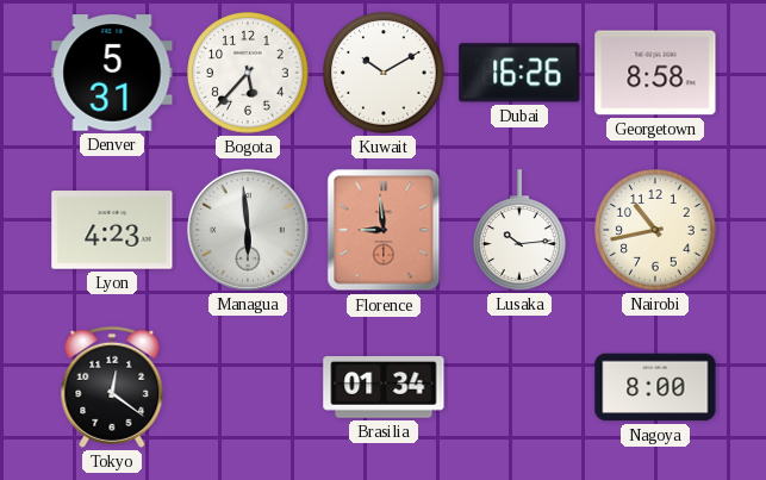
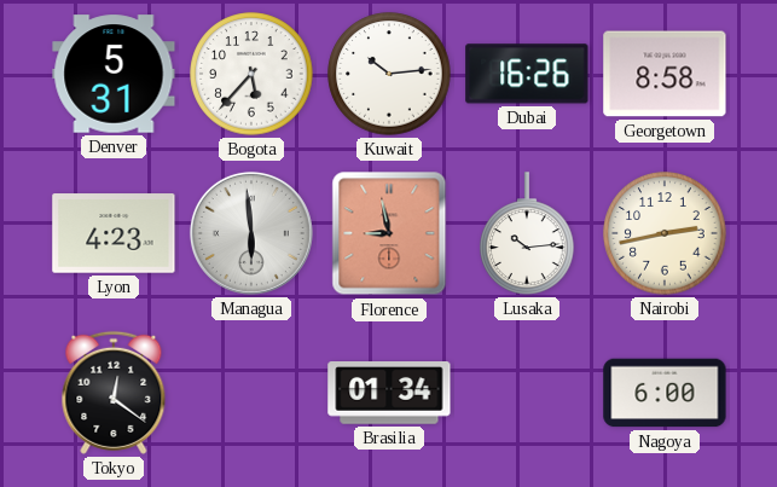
Kuwait: 10:10 -> 10:14 (389, 74)
Florence: 8:59 -> 8:58 (389, 233)
Nairobi: 10:43 -> 2:43 (665, 233)
Nagoya: 8:00 -> 6:00 (665, 393)
